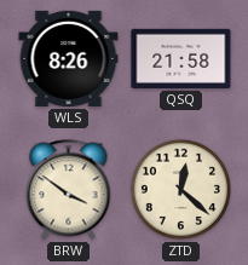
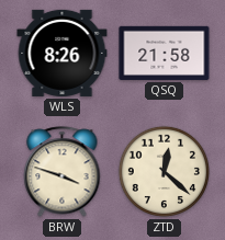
BRW: 3:51 -> 3:48 (63, 172)
